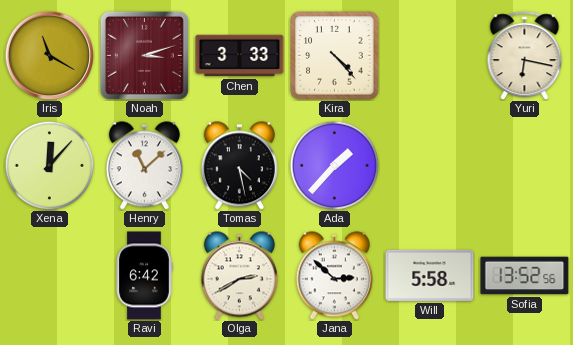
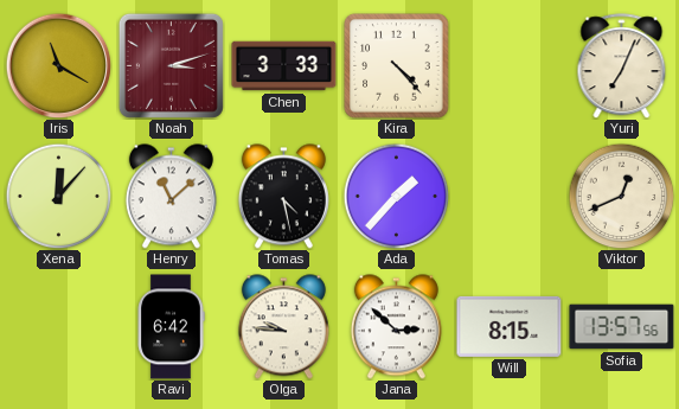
Yuri: 6:17 -> 7:04 (622, 66)
Viktor: none -> 12:41 (621, 196)
Olga: 2:40 -> 9:46 (283, 327)
Will: 5:58 -> 8:15 (510, 326)
Sofia: 13:52 -> 13:57 (622, 327)
